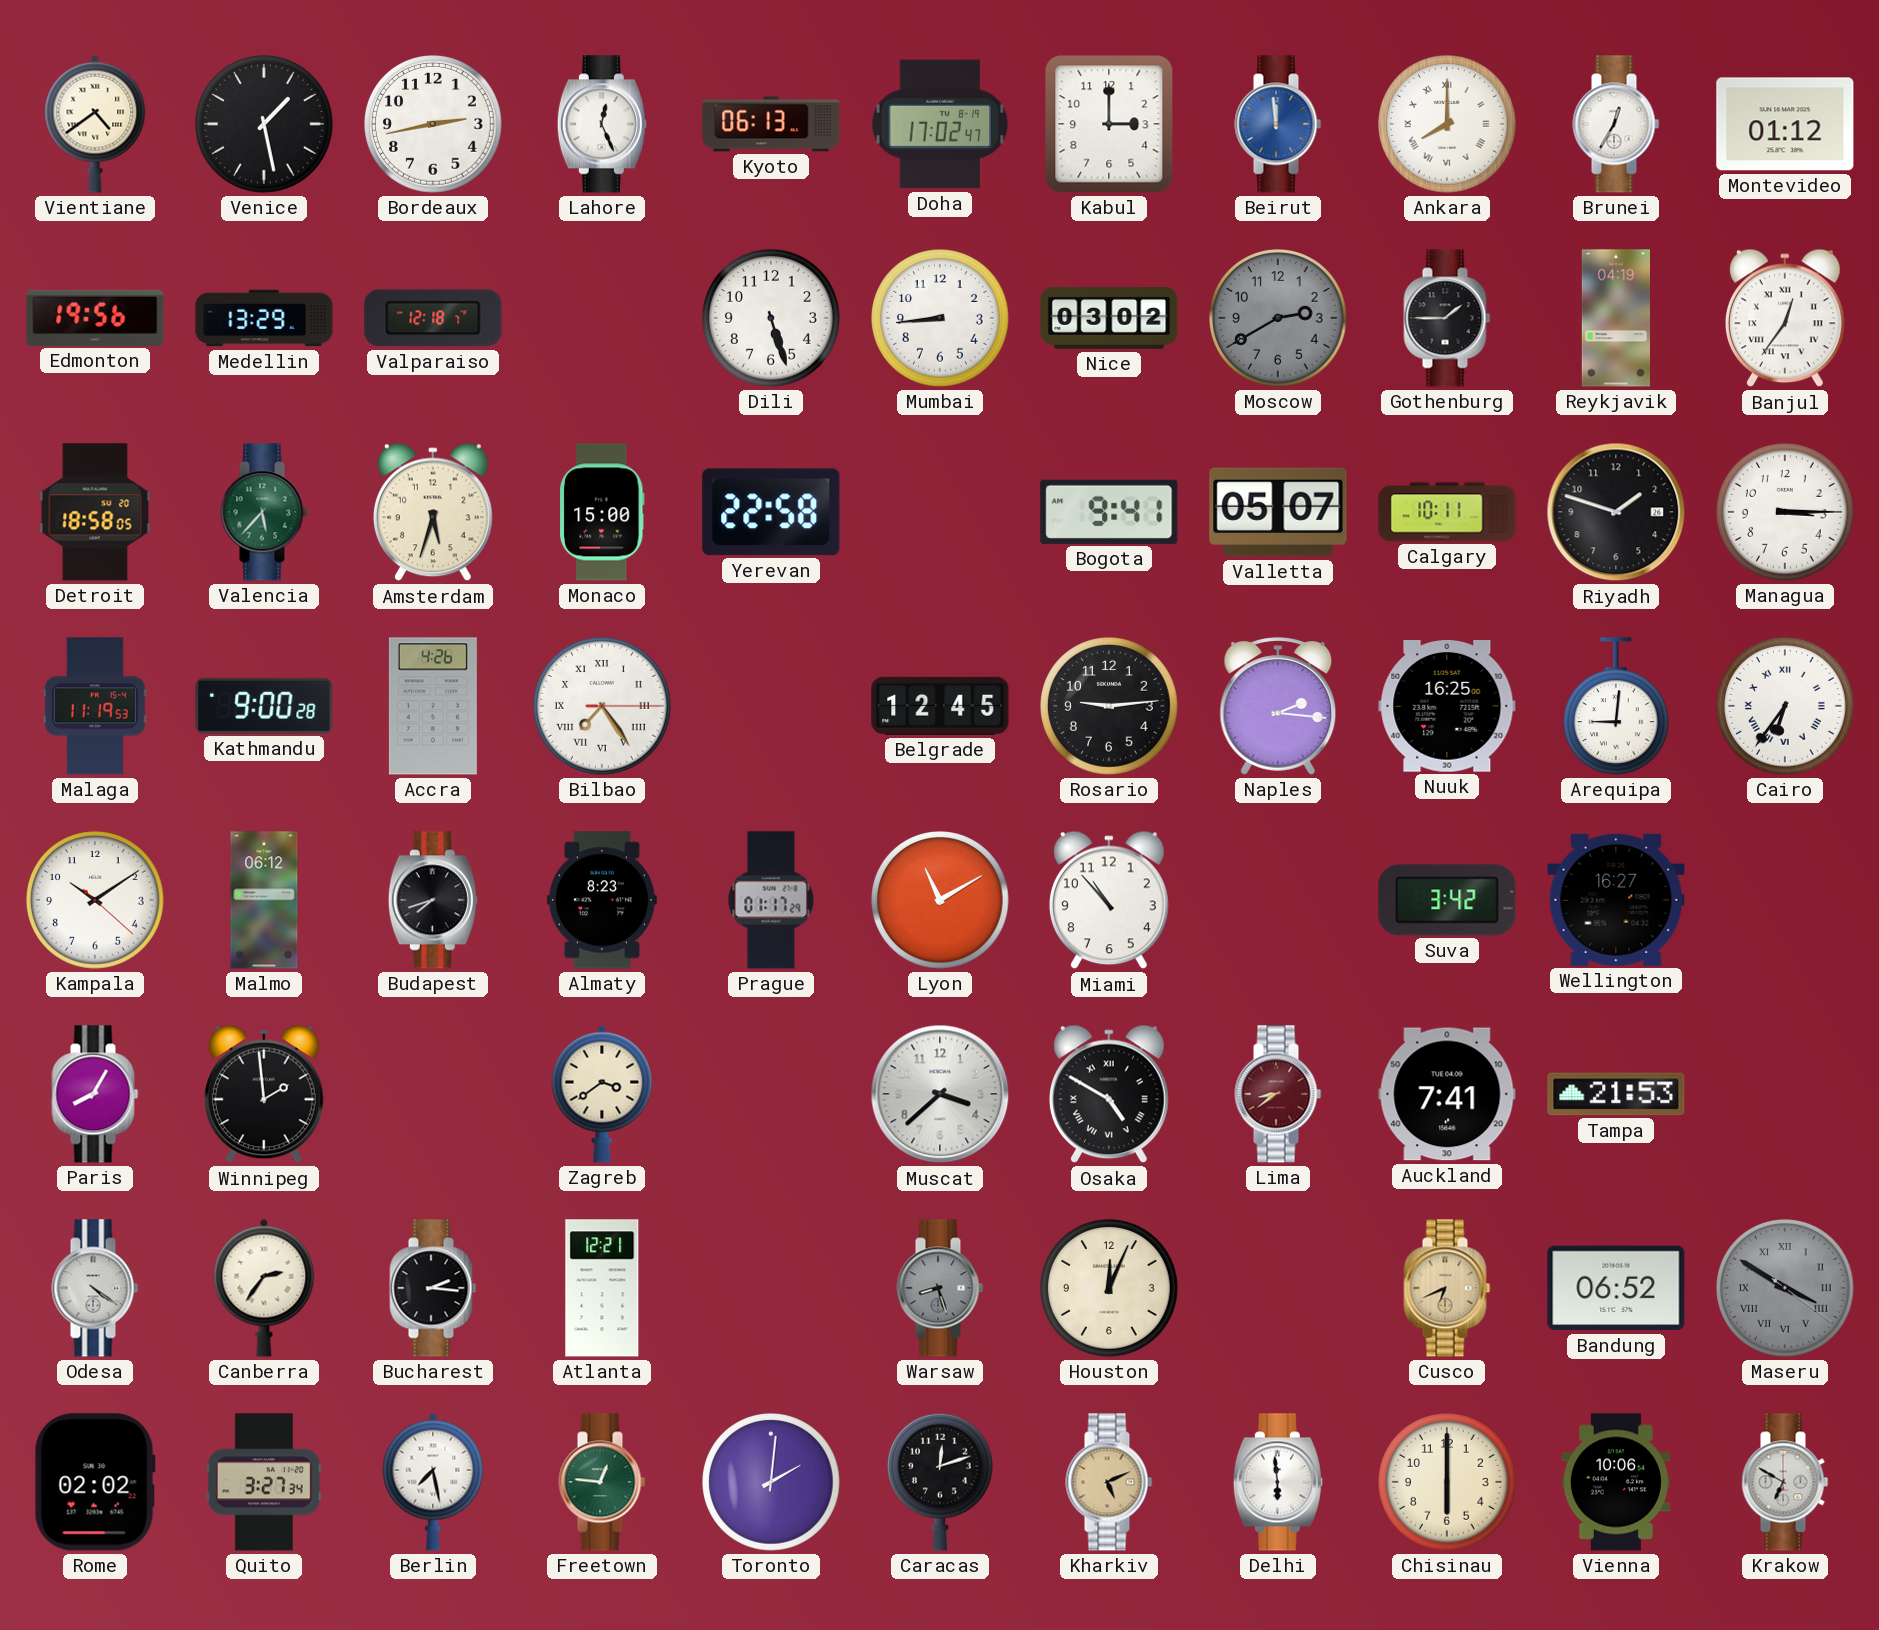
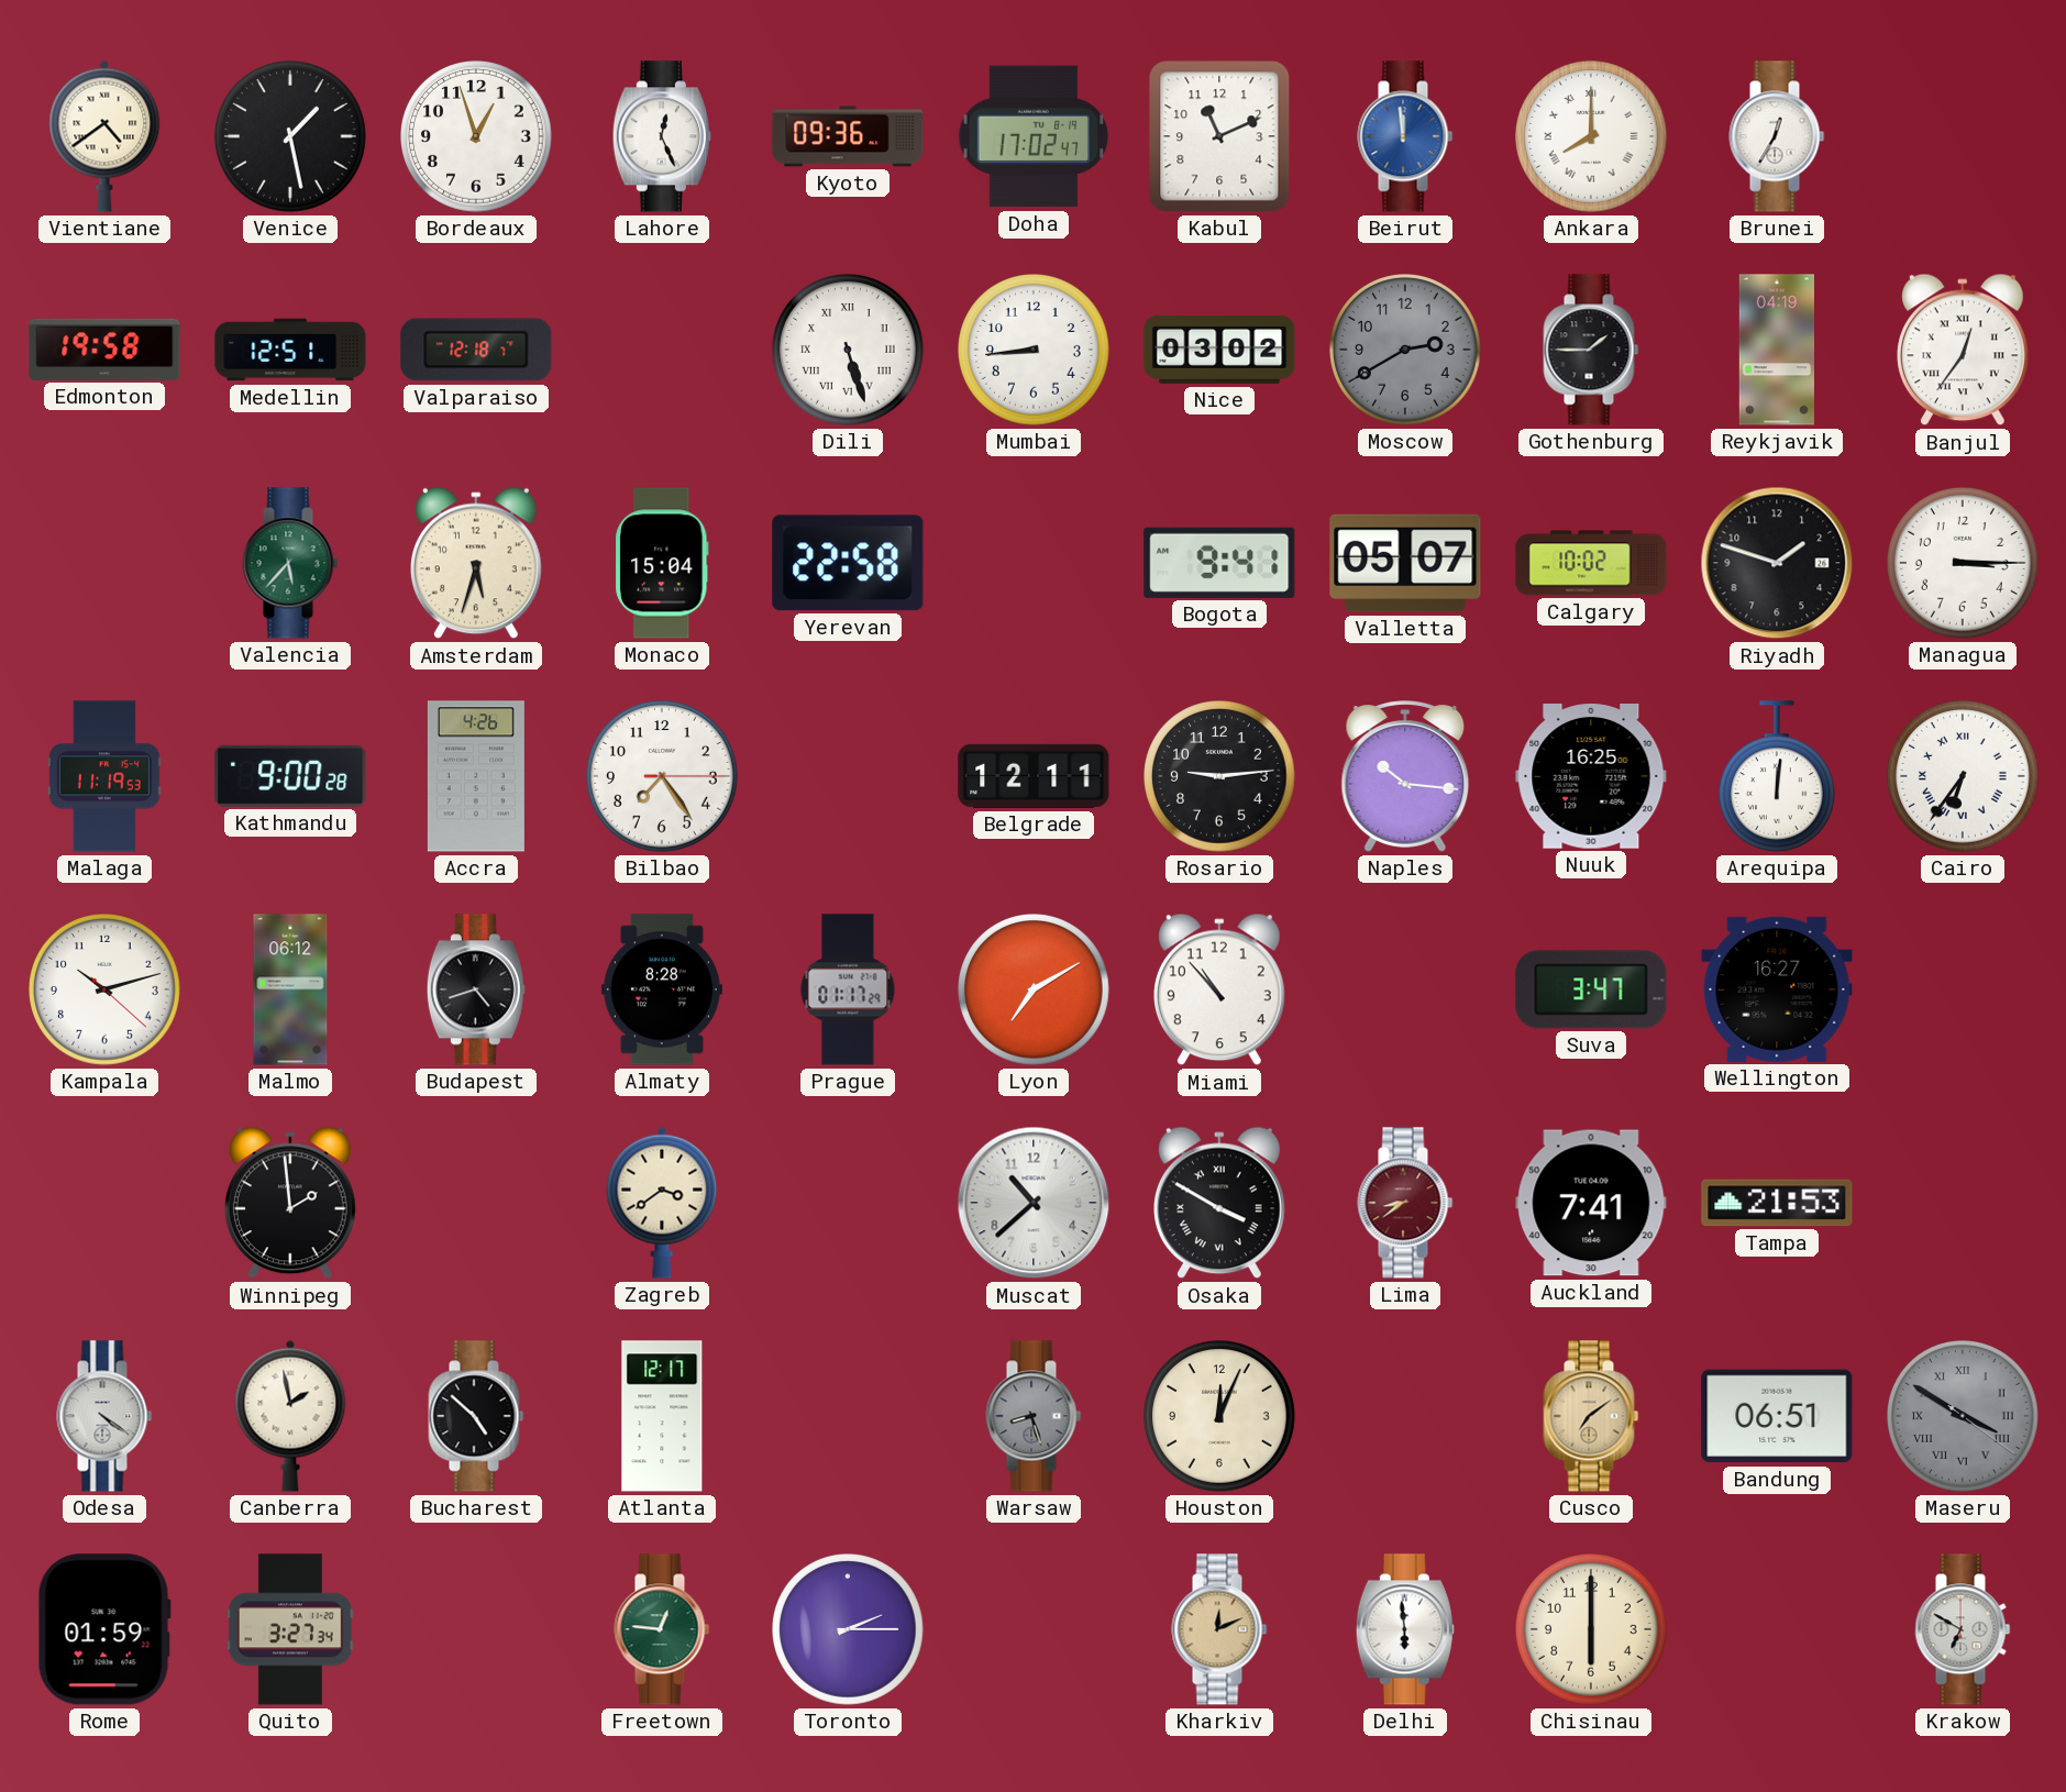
Bordeaux: 2:43 -> 12:57 (477, 137)
Kyoto: 06:13 -> 09:36 (848, 136)
Kabul: 3:00 -> 11:11 (1219, 136)
Montevideo: 01:12 -> none (1785, 124)
Edmonton: 19:56 -> 19:58 (104, 350)
Medellin: 13:29 -> 12:51 (290, 350)
Dili numerals: Arabic -> Roman (849, 351)
Detroit: 18:58 -> none (95, 512)
Monaco: 15:00 -> 15:04 (662, 563)
Calgary: 10:11 -> 10:02 (1591, 563)
Bilbao numerals: Roman -> Arabic (663, 777)
Belgrade: 12:45 -> 12:11 (1034, 776)
Naples: 2:16 -> 10:16 (1405, 776)
Arequipa: 9:01 -> 12:01 (1777, 776)
Kampala: 10:09 -> 10:12 (106, 991)
Budapest: 7:42 -> 4:42 (476, 989)
Almaty: 8:23 -> 8:28 (662, 989)
Lyon: 11:10 -> 7:10 (1035, 991)
Suva: 3:42 -> 3:47 (1591, 989)
Paris: 8:05 -> none (95, 1094)
Muscat: 3:38 -> 10:38 (1034, 1203)
Osaka: 4:50 -> 3:50 (1219, 1203)
Canberra: 2:36 -> 1:58 (290, 1416)
Bucharest: 2:16 -> 4:52 (476, 1416)
Atlanta: 12:21 -> 12:17 (662, 1416)
Cusco: 6:41 -> 7:09 (1591, 1416)
Bandung: 06:52 -> 06:51 (1777, 1416)
Rome: 02:02 -> 01:59 (104, 1629)
Berlin: 7:28 -> none (433, 1482)
Toronto: 2:01 -> 2:15 (849, 1630)
Caracas: 12:12 -> none (940, 1482)
Kharkiv: 5:11 -> 12:11 (1219, 1629)
Vienna: 10:06 -> none (1616, 1482)
